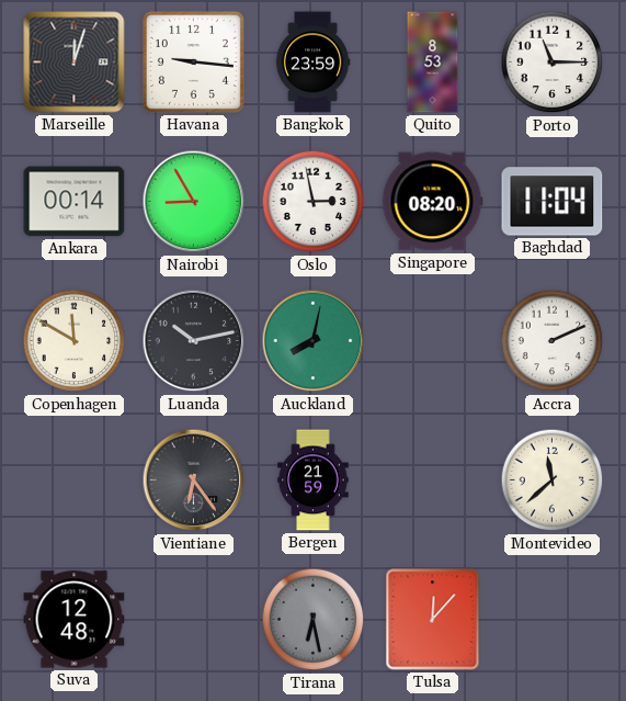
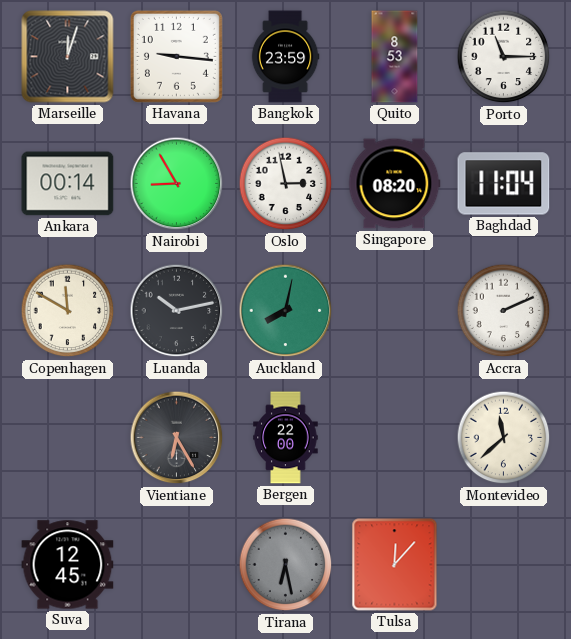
Vientiane: 6:24 -> 6:25 (177, 438)
Bergen: 21:59 -> 22:00 (286, 438)
Suva: 12:48 -> 12:45 (68, 565)
